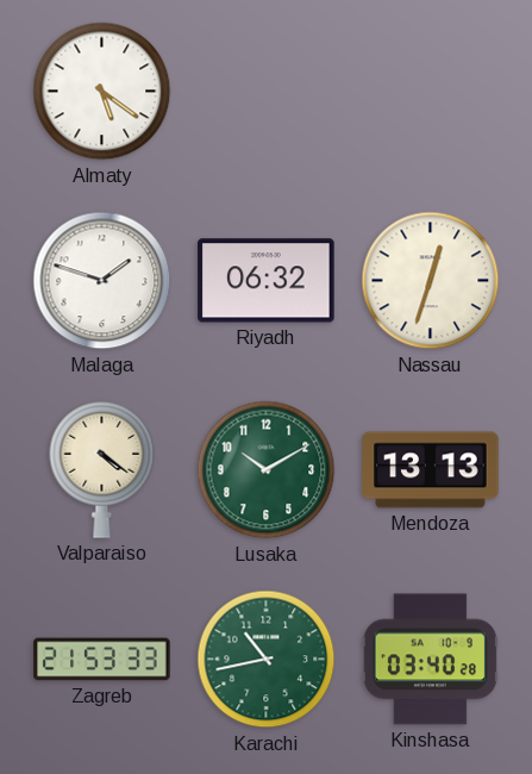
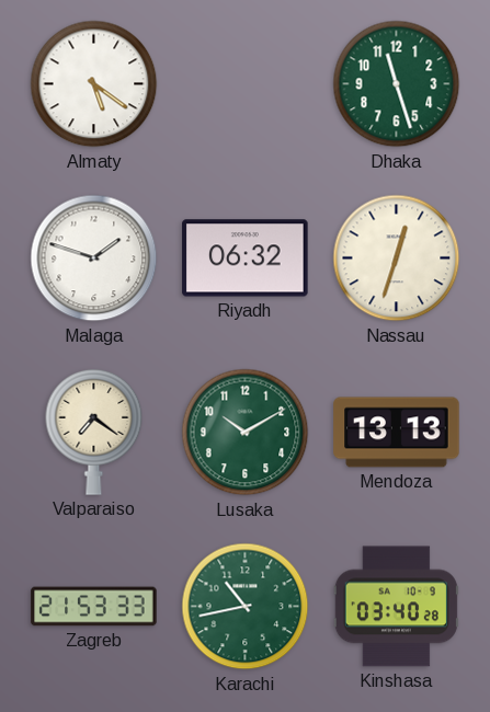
Dhaka: none -> 11:27 (397, 84)
Valparaiso: 4:21 -> 7:21 (94, 432)
